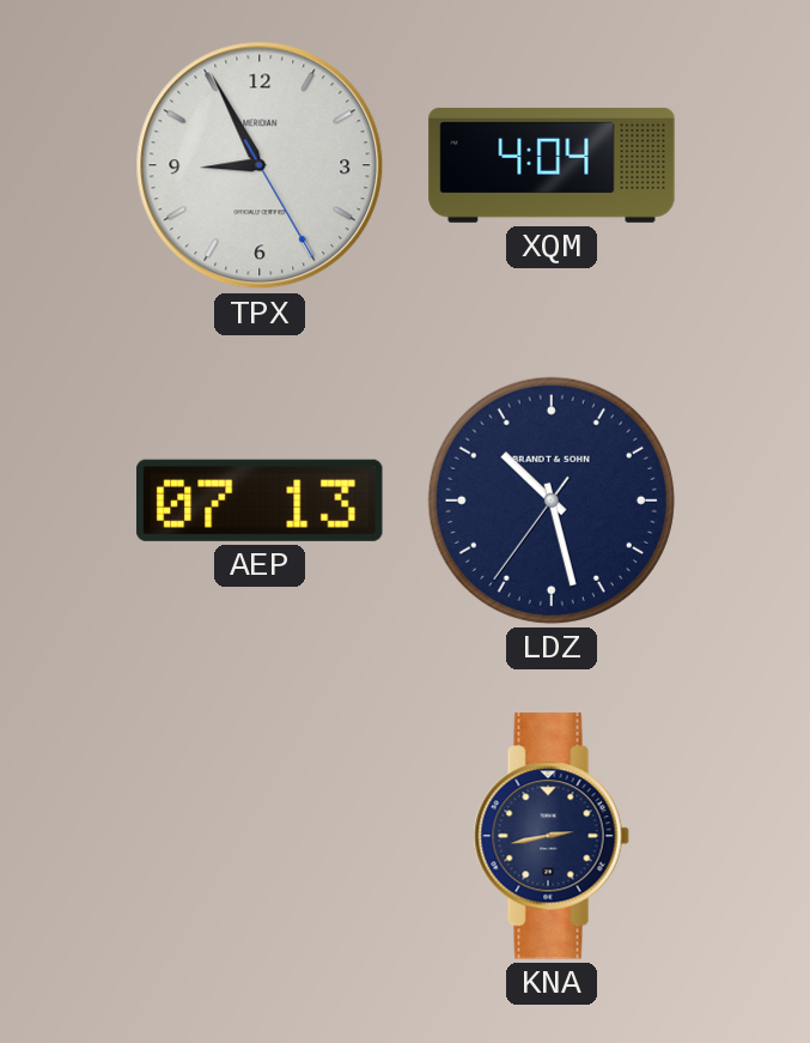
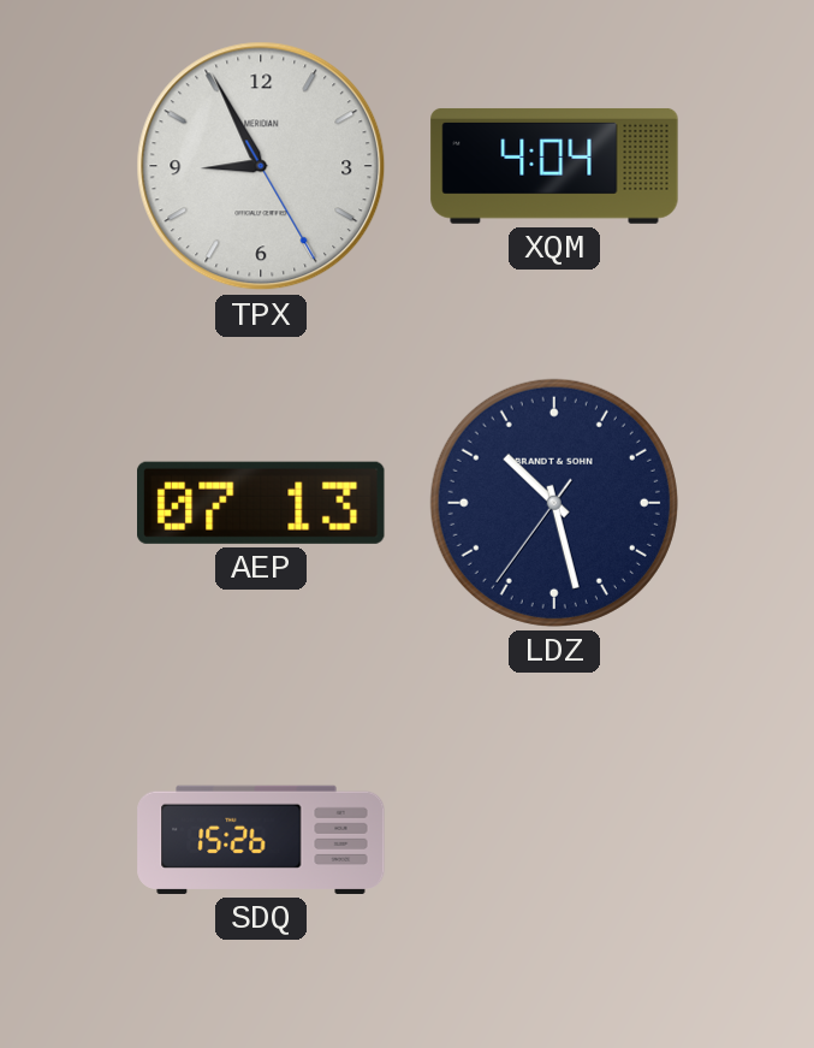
SDQ: none -> 15:26 (261, 840)
KNA: 2:43 -> none (552, 836)
